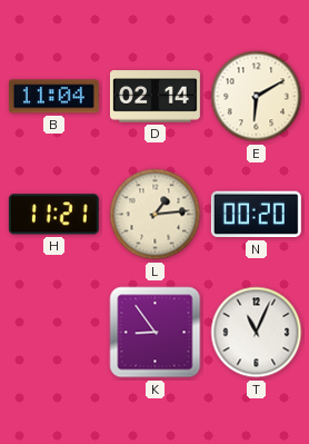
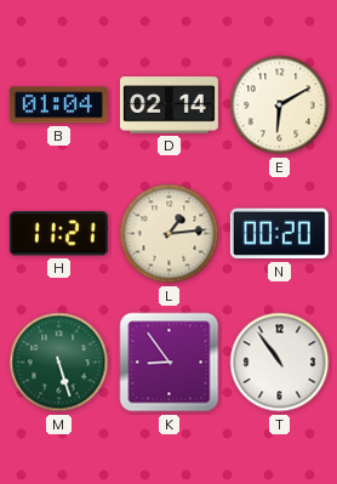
B: 11:04 -> 01:04 (58, 106)
M: none -> 5:27 (59, 363)
T: 11:04 -> 10:54 (280, 363)
